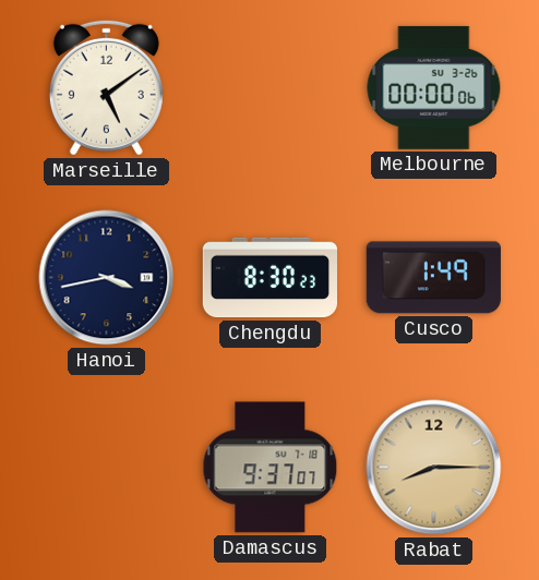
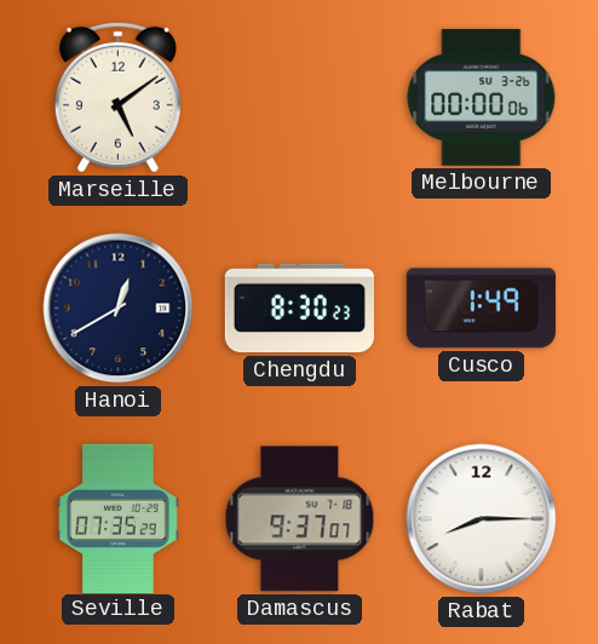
Hanoi: 3:43 -> 12:40 (119, 309)
Seville: none -> 07:35 (119, 518)
Rabat dial: champagne -> white (482, 519)
